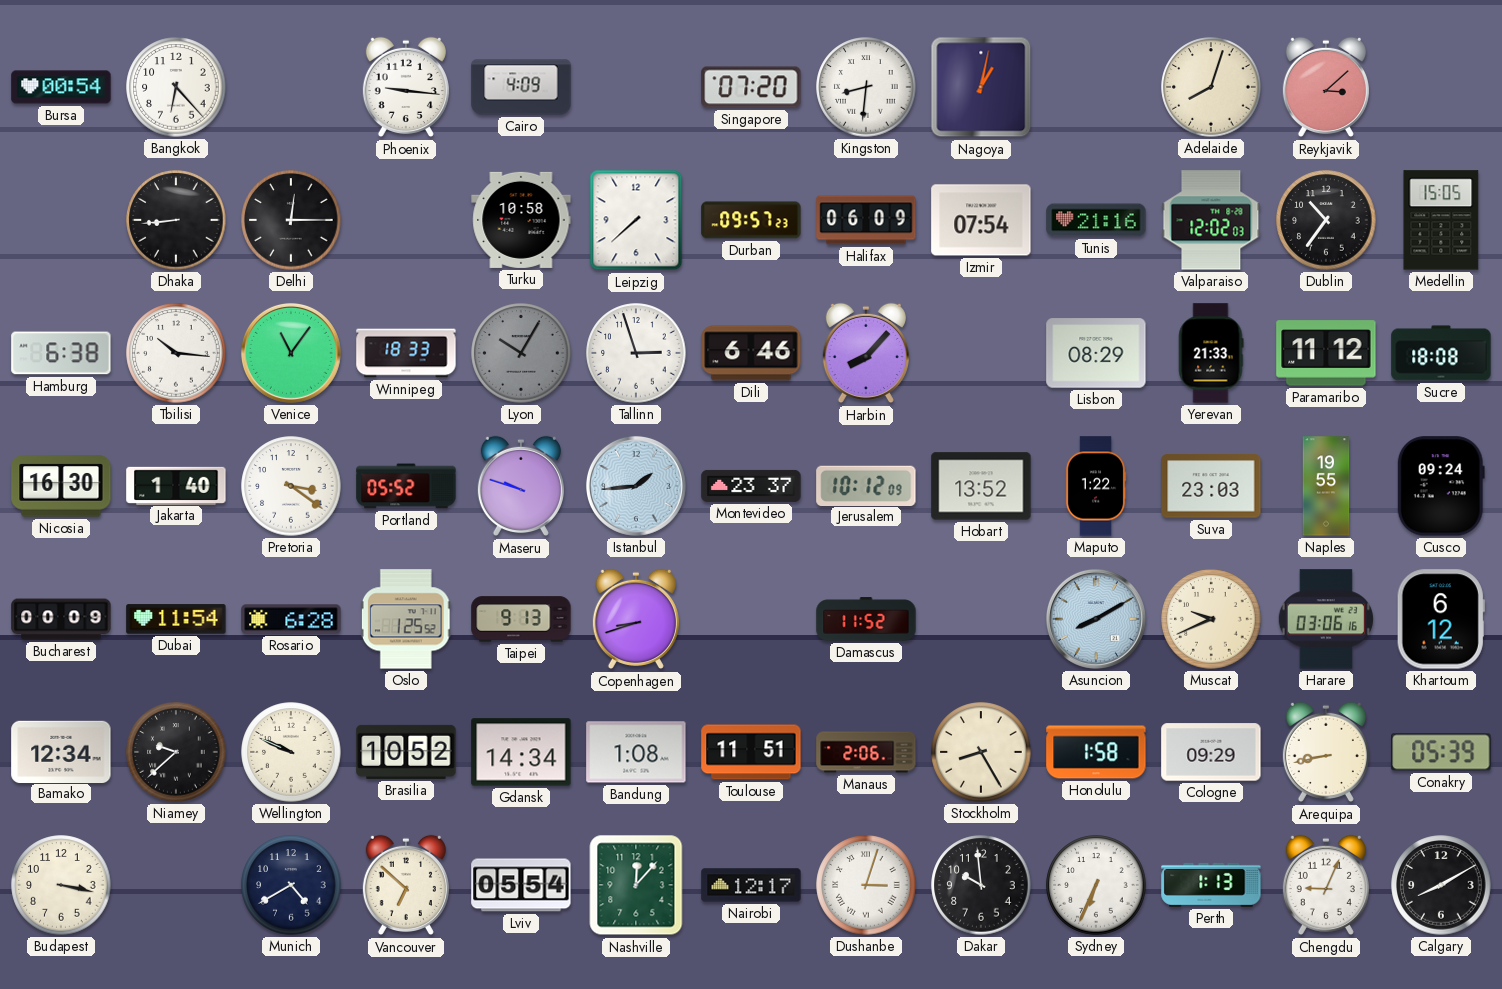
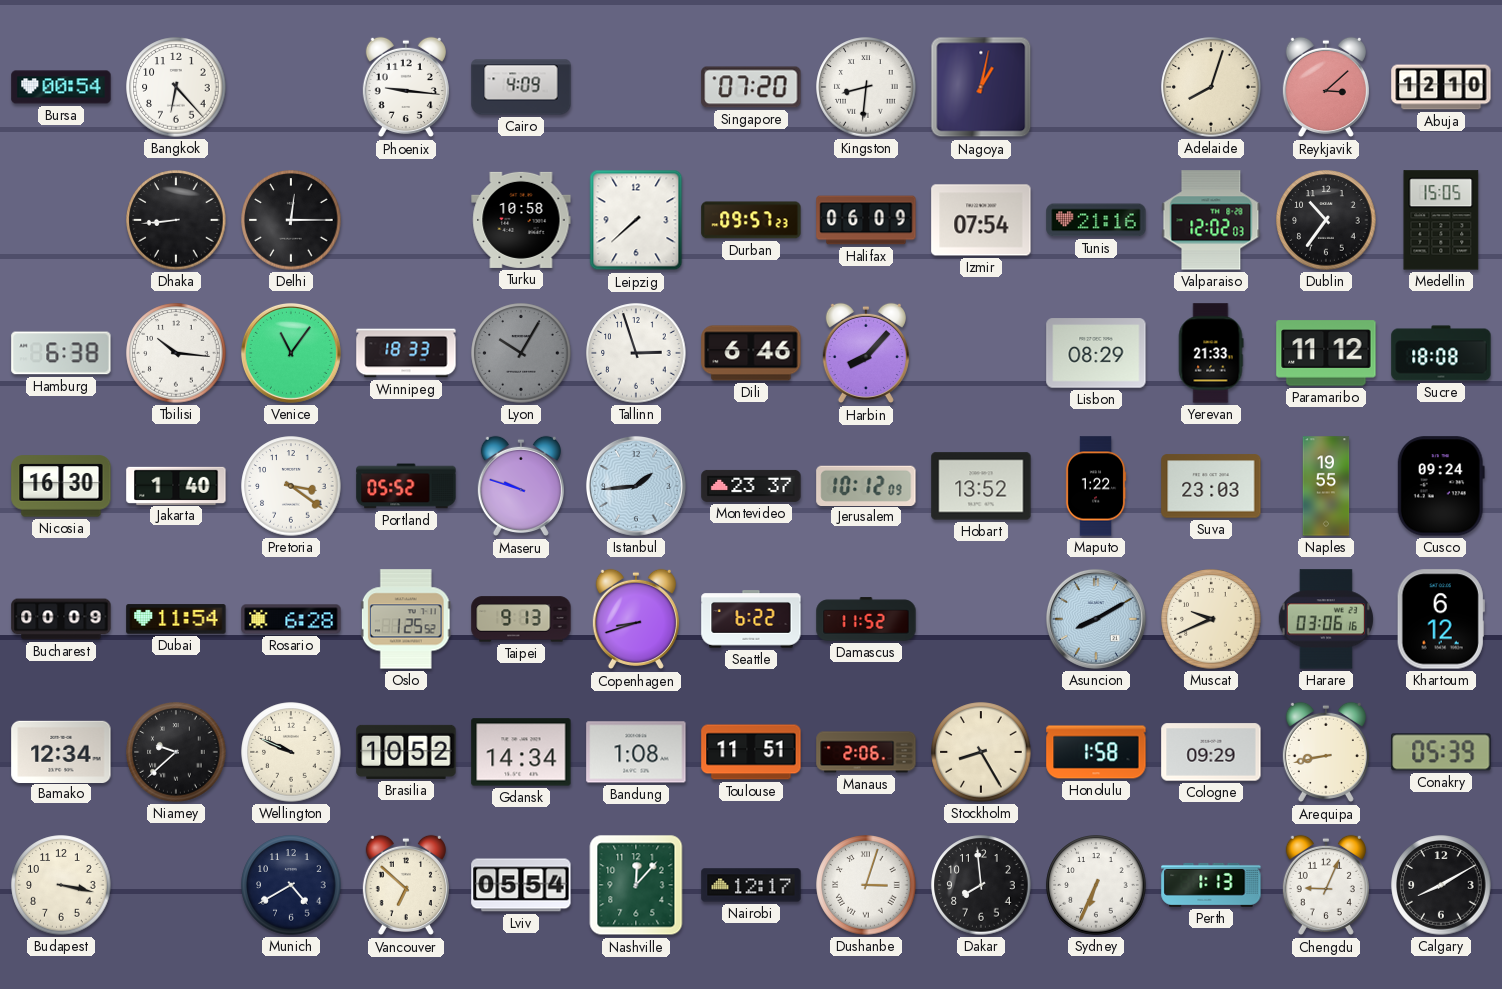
Abuja: none -> 12:10 (1441, 87)
Seattle: none -> 6:22 (751, 619)
Dakar: 9:59 -> 7:59 (981, 885)
